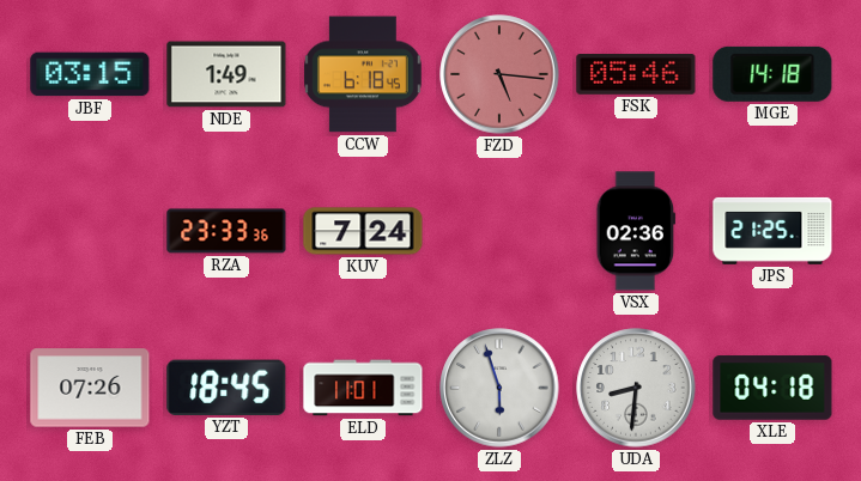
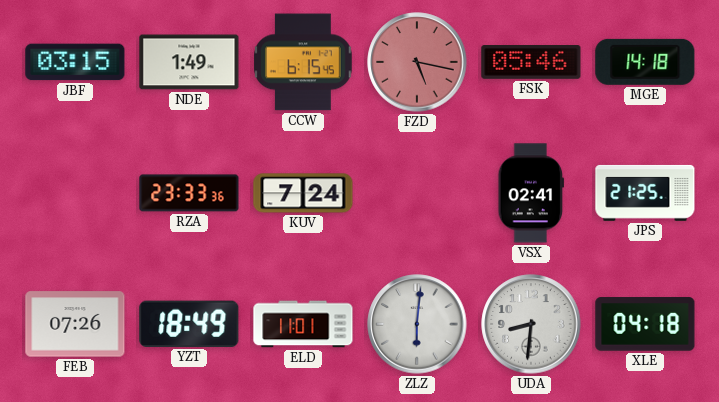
CCW: 6:18 -> 6:15 (303, 62)
FZD: 5:16 -> 5:17 (417, 62)
VSX: 02:36 -> 02:41 (531, 193)
YZT: 18:45 -> 18:49 (189, 324)
ZLZ: 5:57 -> 6:01 (417, 324)
